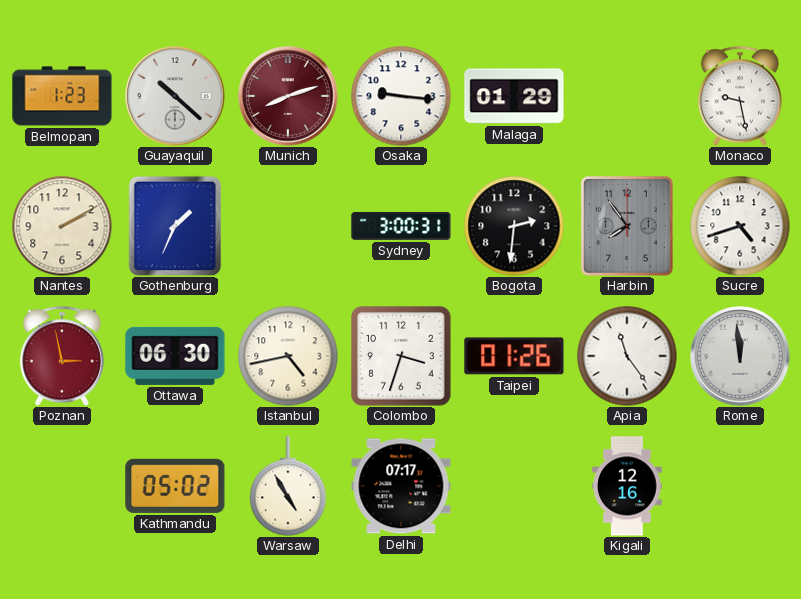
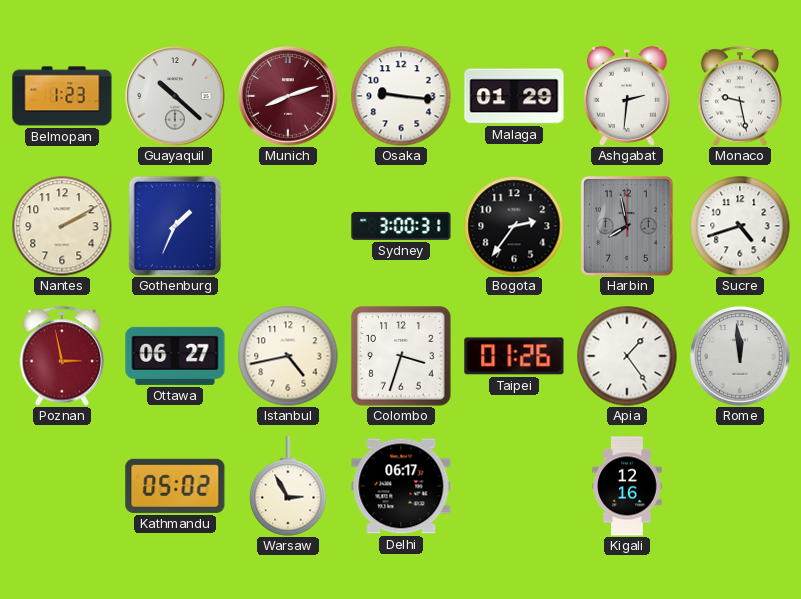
Ashgabat: none -> 2:31 (627, 96)
Bogota: 2:31 -> 2:36 (514, 226)
Harbin: 7:54 -> 7:58 (628, 227)
Ottawa: 06:30 -> 06:27 (175, 356)
Apia: 11:24 -> 1:24 (627, 356)
Warsaw: 4:55 -> 2:55 (288, 486)
Delhi: 07:17 -> 06:17 (401, 486)
